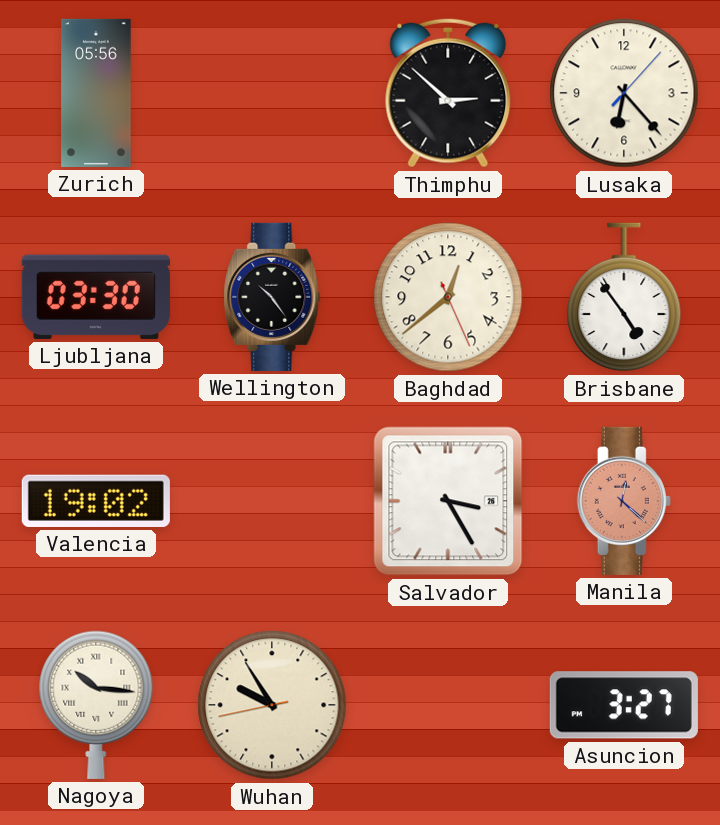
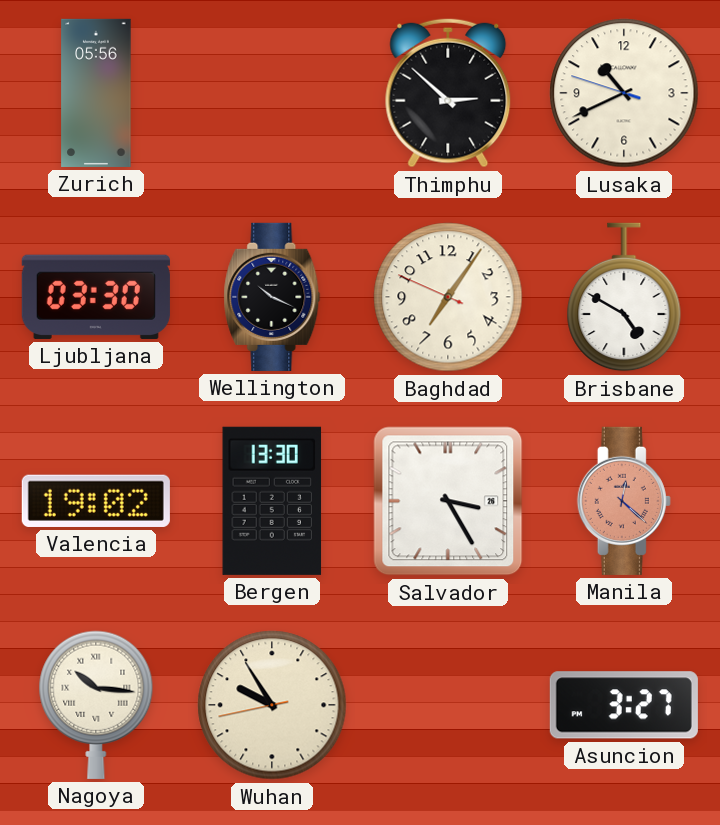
Lusaka: 6:23 -> 10:40 (624, 93)
Wellington: 10:24 -> 10:19 (272, 297)
Baghdad: 12:38 -> 7:05 (448, 297)
Brisbane: 4:54 -> 4:50 (624, 297)
Bergen: none -> 13:30 (272, 501)
